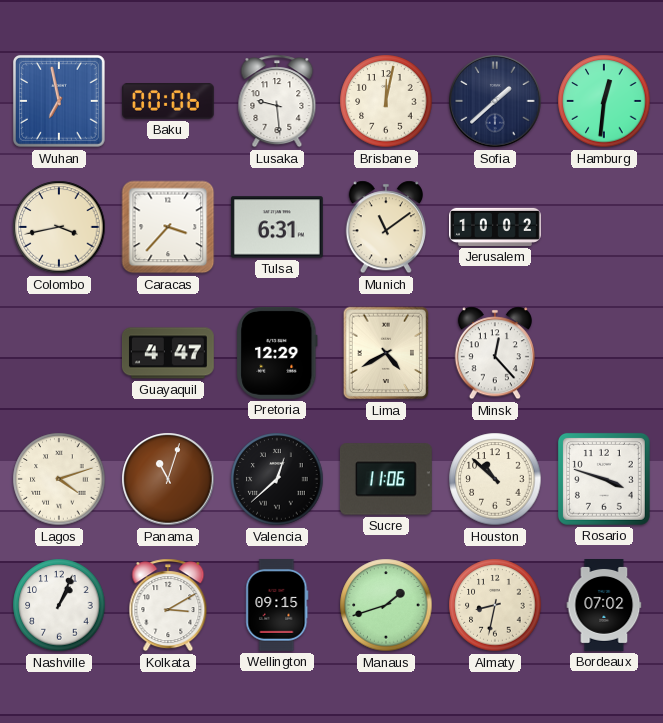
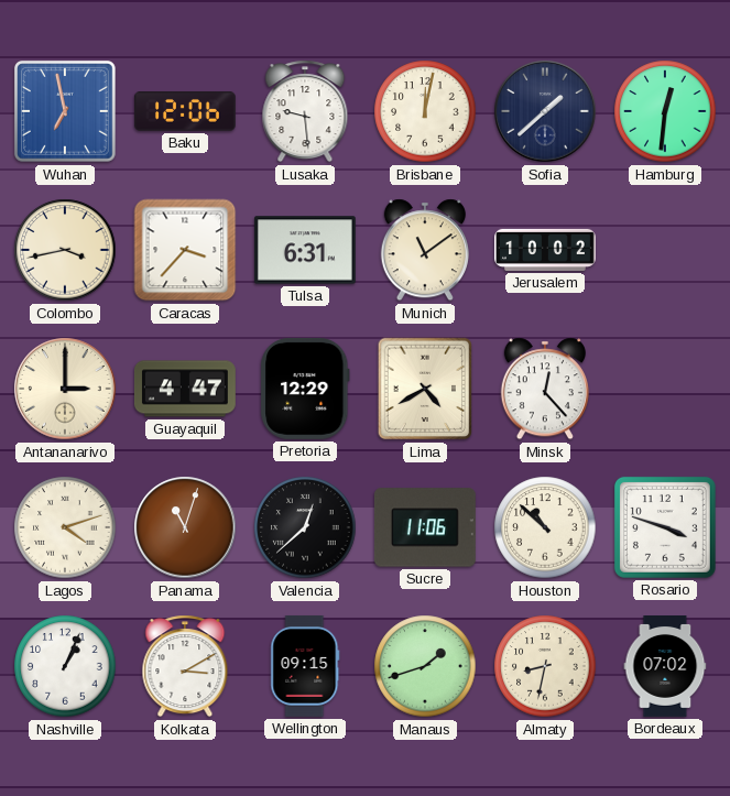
Baku: 00:06 -> 12:06 (185, 112)
Antananarivo: none -> 3:00 (65, 389)
